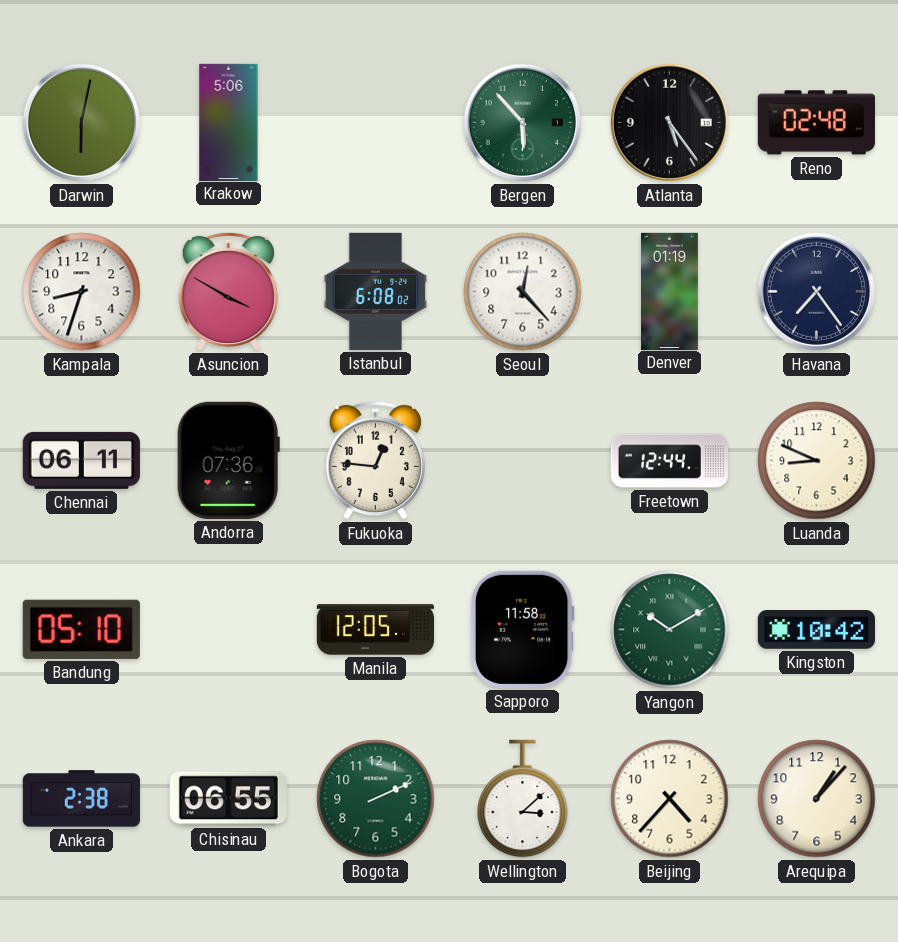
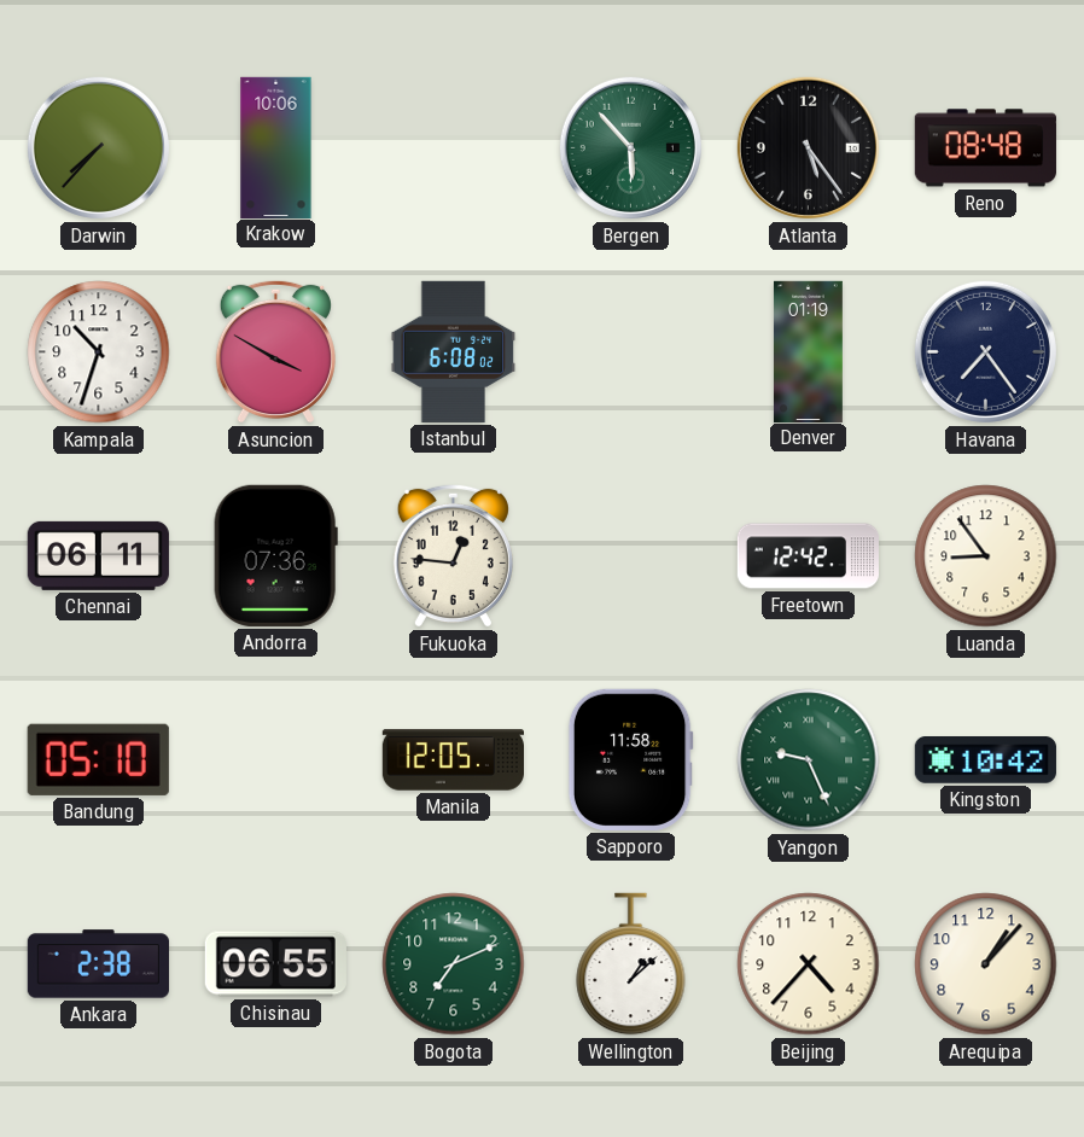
Darwin: 6:02 -> 7:37 (98, 147)
Krakow: 5:06 -> 10:06 (276, 147)
Reno: 02:48 -> 08:48 (985, 148)
Kampala: 8:33 -> 10:33 (99, 352)
Seoul: 12:23 -> none (523, 292)
Freetown: 12:44 -> 12:42 (808, 556)
Luanda: 8:49 -> 8:54 (986, 556)
Yangon: 10:10 -> 9:26 (809, 760)
Bogota: 2:11 -> 7:11 (454, 964)
Wellington: 3:08 -> 1:08 (631, 964)
